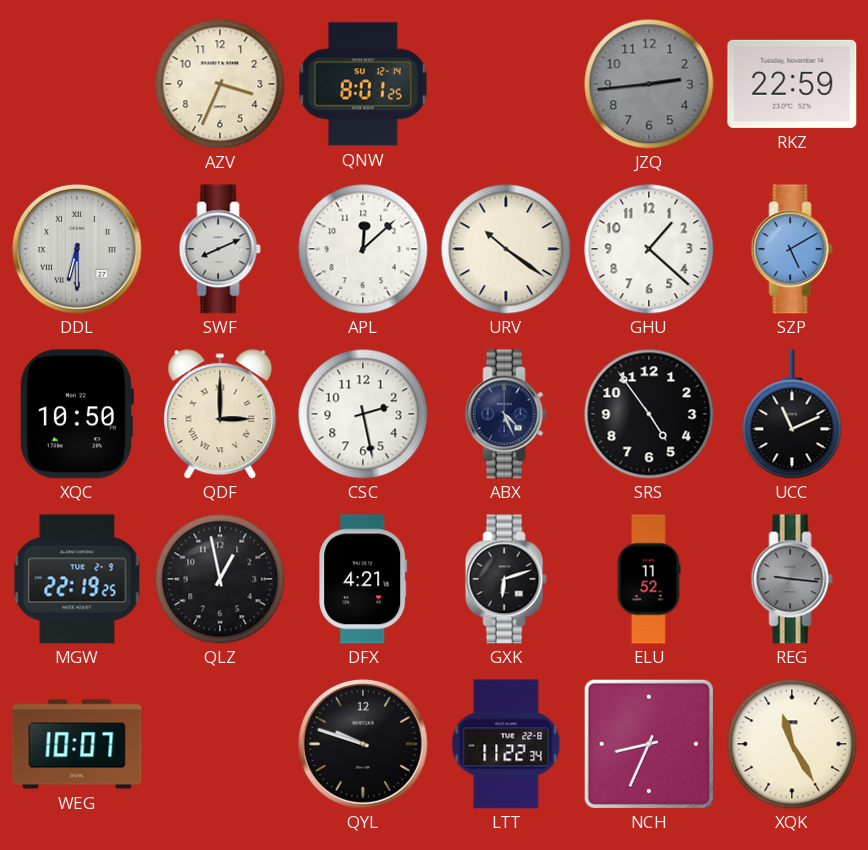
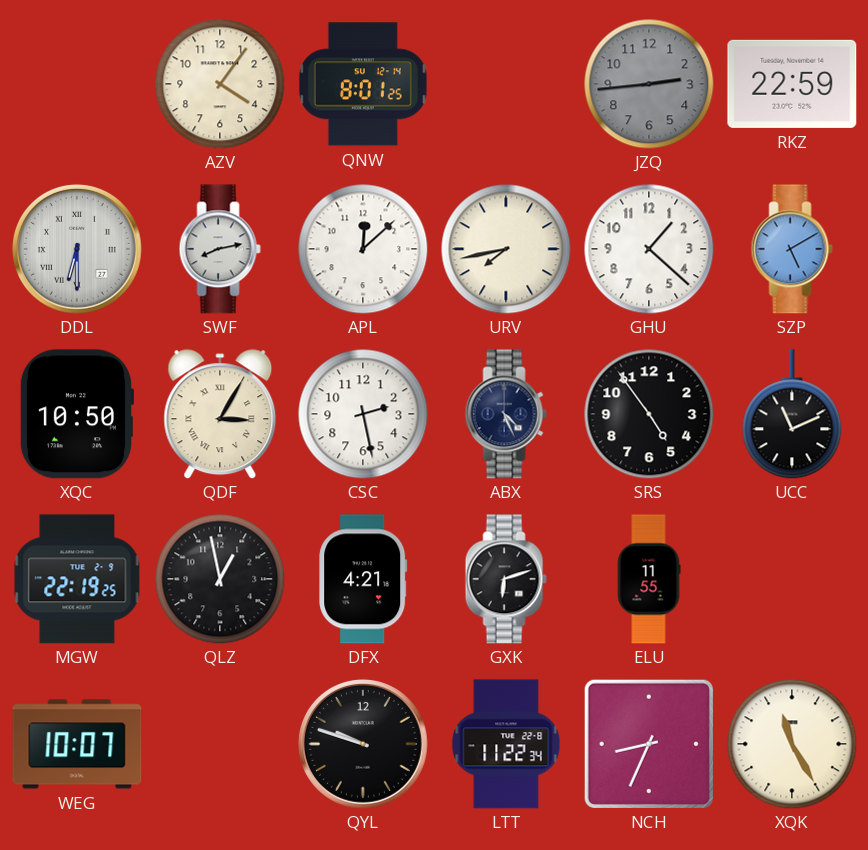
AZV: 3:34 -> 4:06 (220, 84)
SWF: 8:11 -> 8:13 (220, 249)
URV: 10:21 -> 7:43 (506, 249)
QDF: 3:00 -> 3:05 (220, 414)
ELU: 11:52 -> 11:55 (649, 579)
REG: 9:16 -> none (792, 579)
